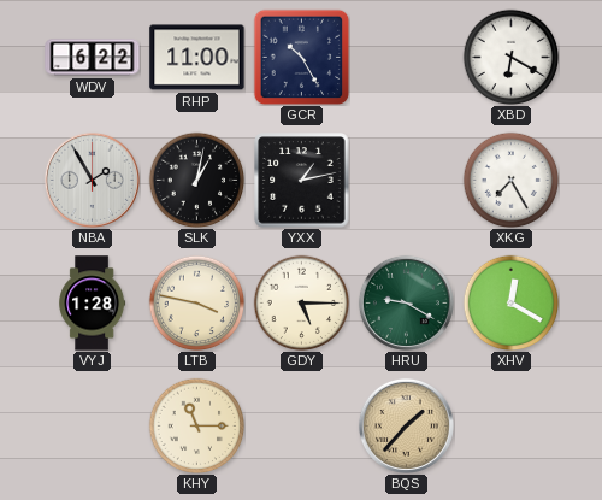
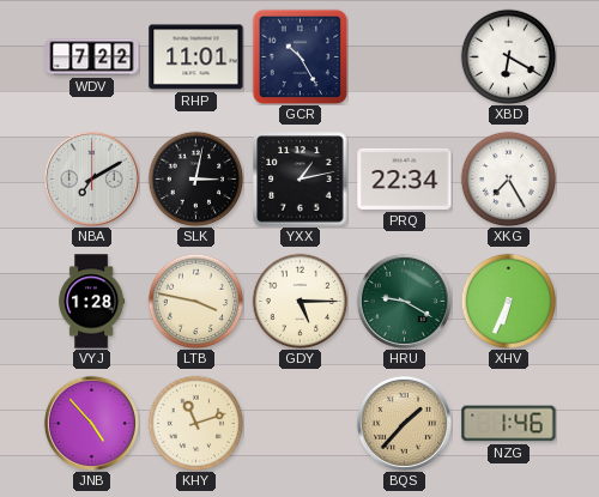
WDV: 6:22 -> 7:22 (92, 57)
RHP: 11:00 -> 11:01 (196, 57)
NBA: 1:55 -> 7:10 (91, 178)
SLK: 1:02 -> 3:02 (195, 178)
PRQ: none -> 22:34 (405, 178)
XHV: 12:20 -> 6:34 (508, 301)
JNB: none -> 4:53 (91, 423)
KHY: 11:15 -> 11:12 (195, 423)
NZG: none -> 1:46 (509, 424)
